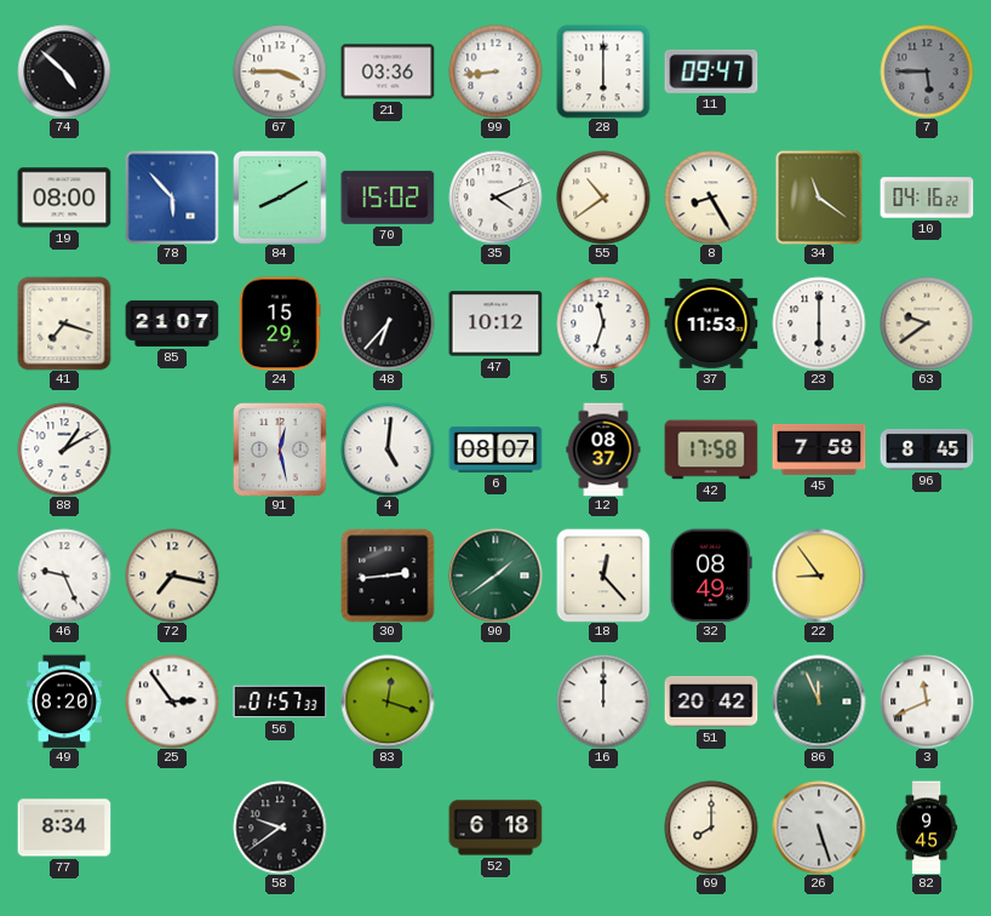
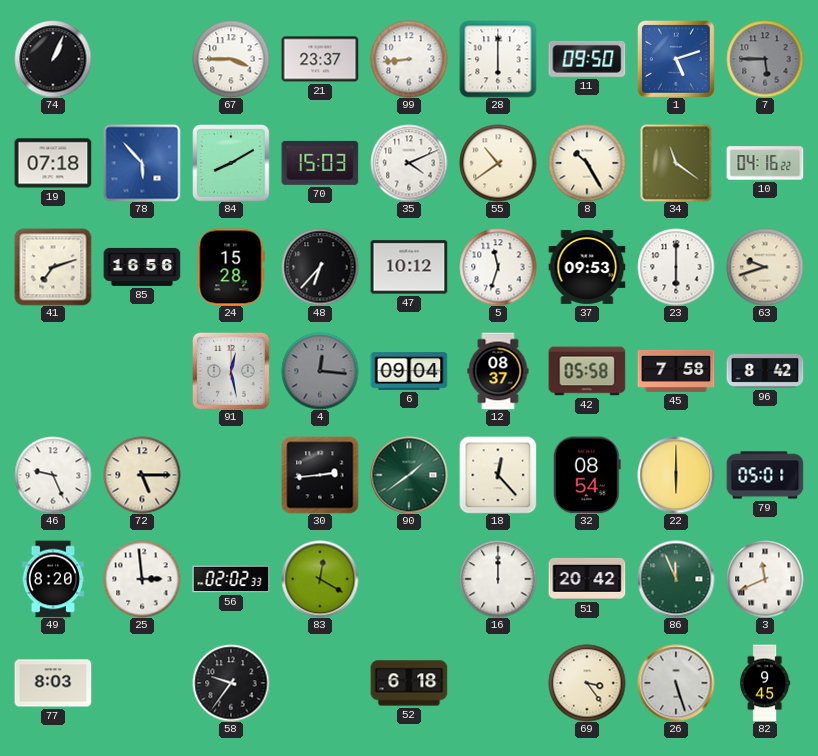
74: 4:52 -> 1:04 (53, 59)
21: 03:36 -> 23:37 (320, 59)
11: 09:47 -> 09:50 (587, 59)
1: none -> 5:12 (676, 59)
19: 08:00 -> 07:18 (53, 163)
70: 15:02 -> 15:03 (320, 163)
8: 8:25 -> 10:25 (587, 163)
41: 7:18 -> 7:12 (53, 267)
85: 21:07 -> 16:56 (142, 267)
24: 15:29 -> 15:28 (231, 267)
37: 11:53 -> 09:53 (587, 267)
63: 9:39 -> 9:42 (765, 267)
88: 1:10 -> none (64, 450)
4: 5:01 -> 12:16 (320, 371)
4 dial: white -> grey (320, 371)
6: 08:07 -> 09:04 (409, 371)
42: 17:58 -> 05:58 (587, 371)
96: 8:45 -> 8:42 (765, 372)
72: 7:17 -> 5:15 (142, 475)
32: 08:49 -> 08:54 (587, 475)
22: 8:54 -> 6:00 (676, 475)
79: none -> 05:01 (765, 475)
25: 2:54 -> 2:59 (142, 579)
56: 01:57 -> 02:02 (231, 579)
83: 12:18 -> 12:20 (320, 579)
77: 8:34 -> 8:03 (53, 683)
58: 9:39 -> 9:36 (231, 683)
69: 8:00 -> 3:24 (587, 683)
